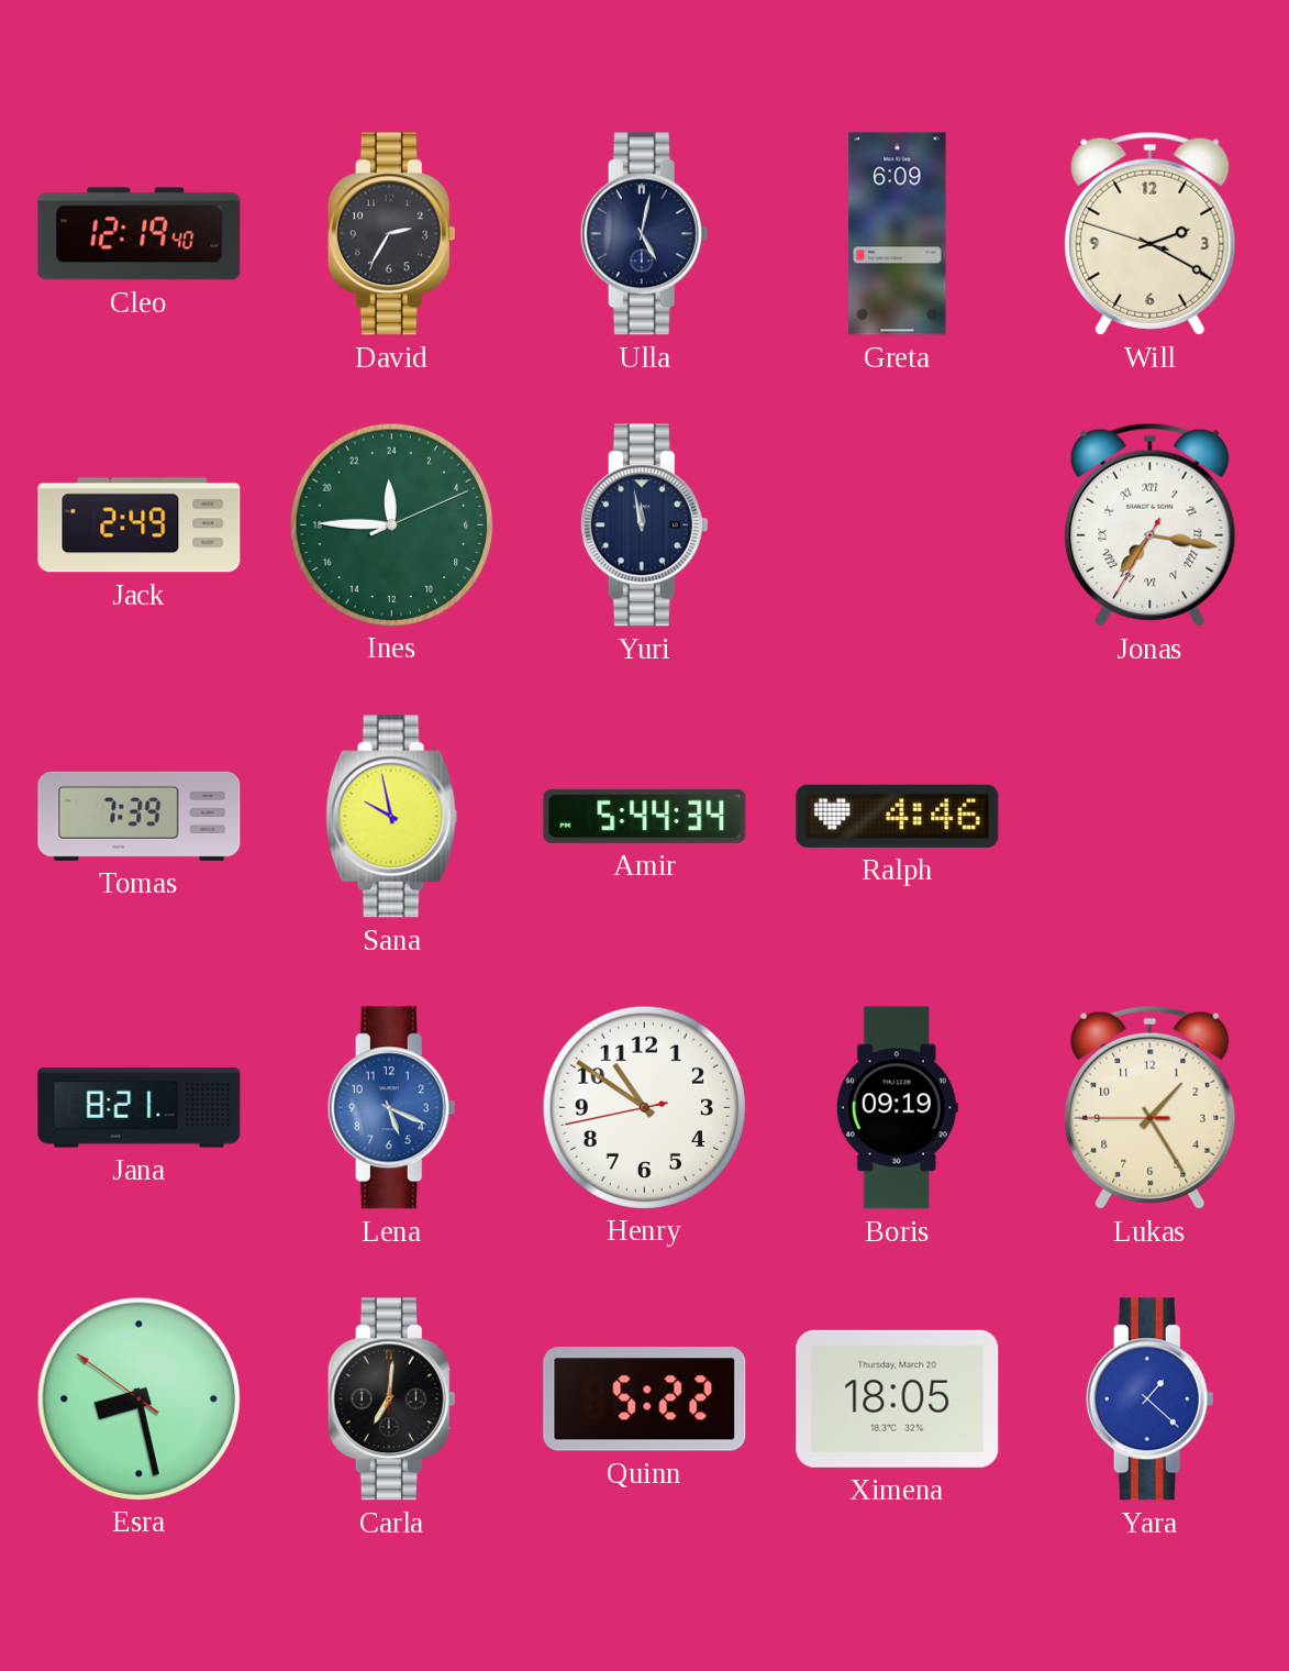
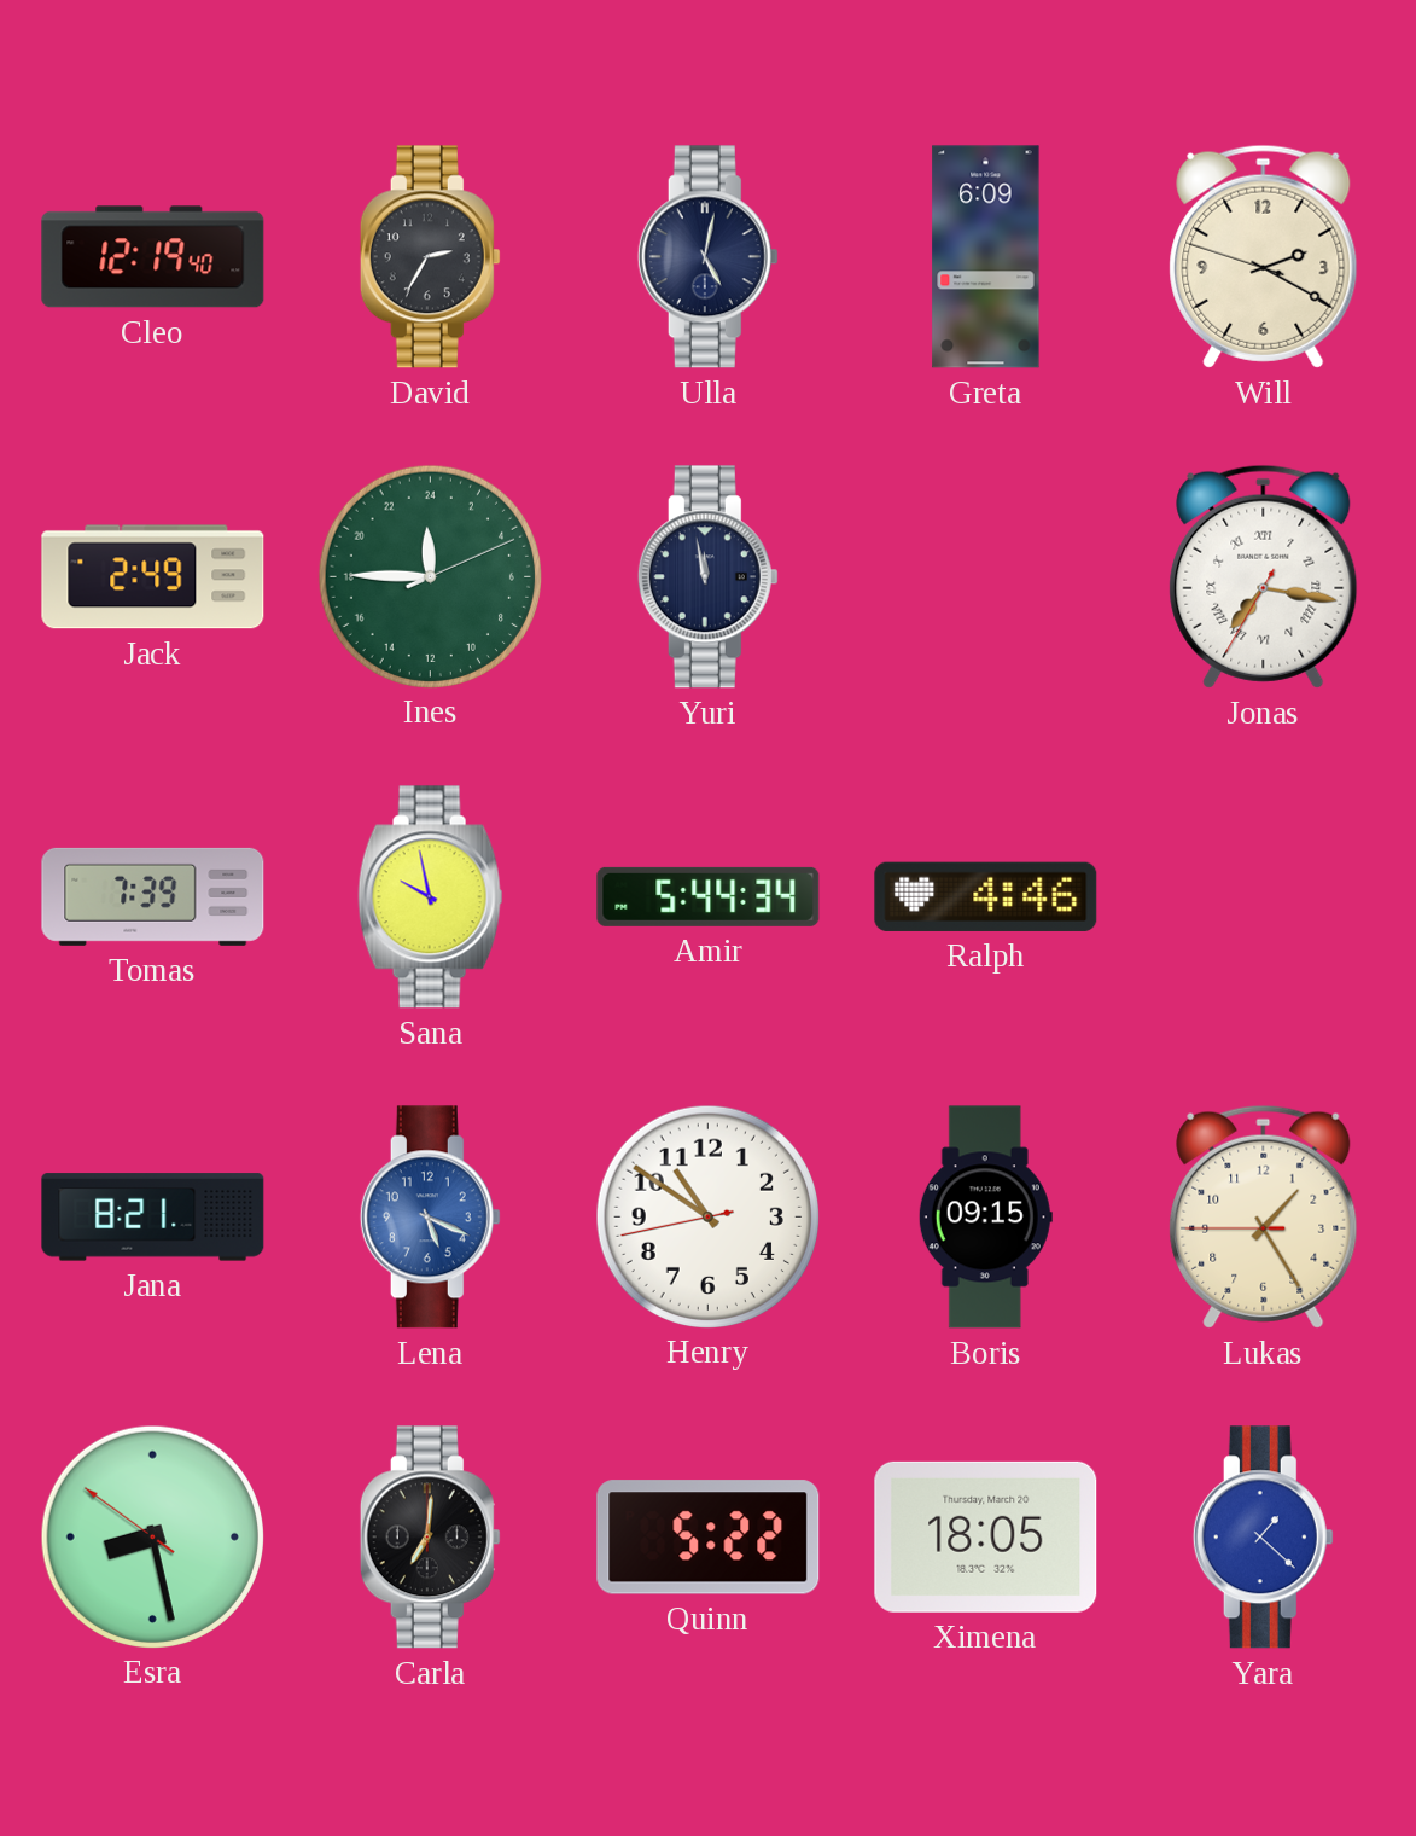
Boris: 09:19 -> 09:15 (985, 1218)
